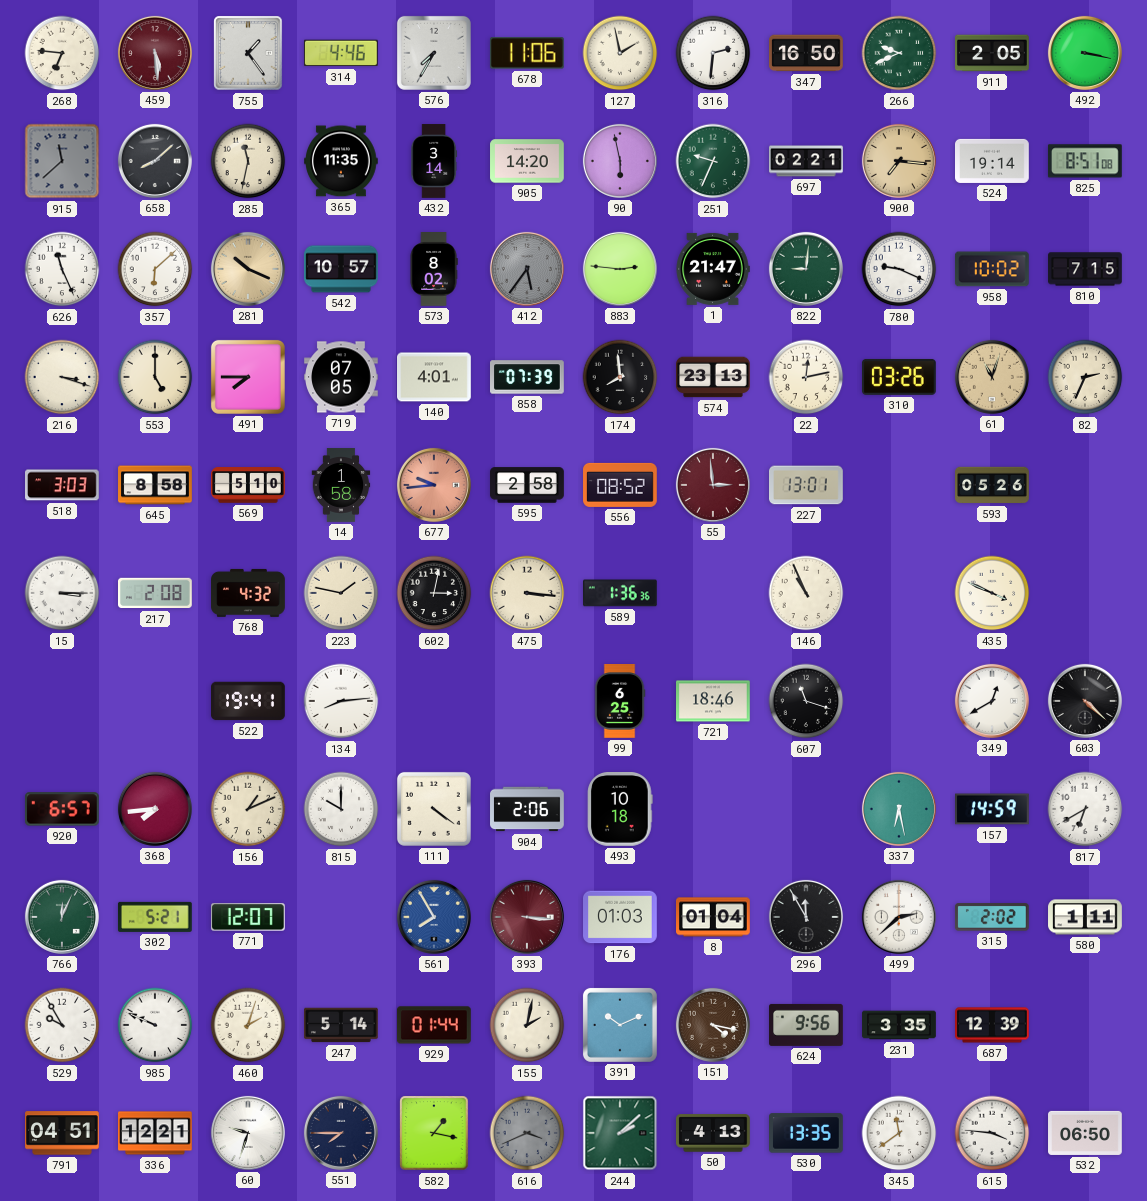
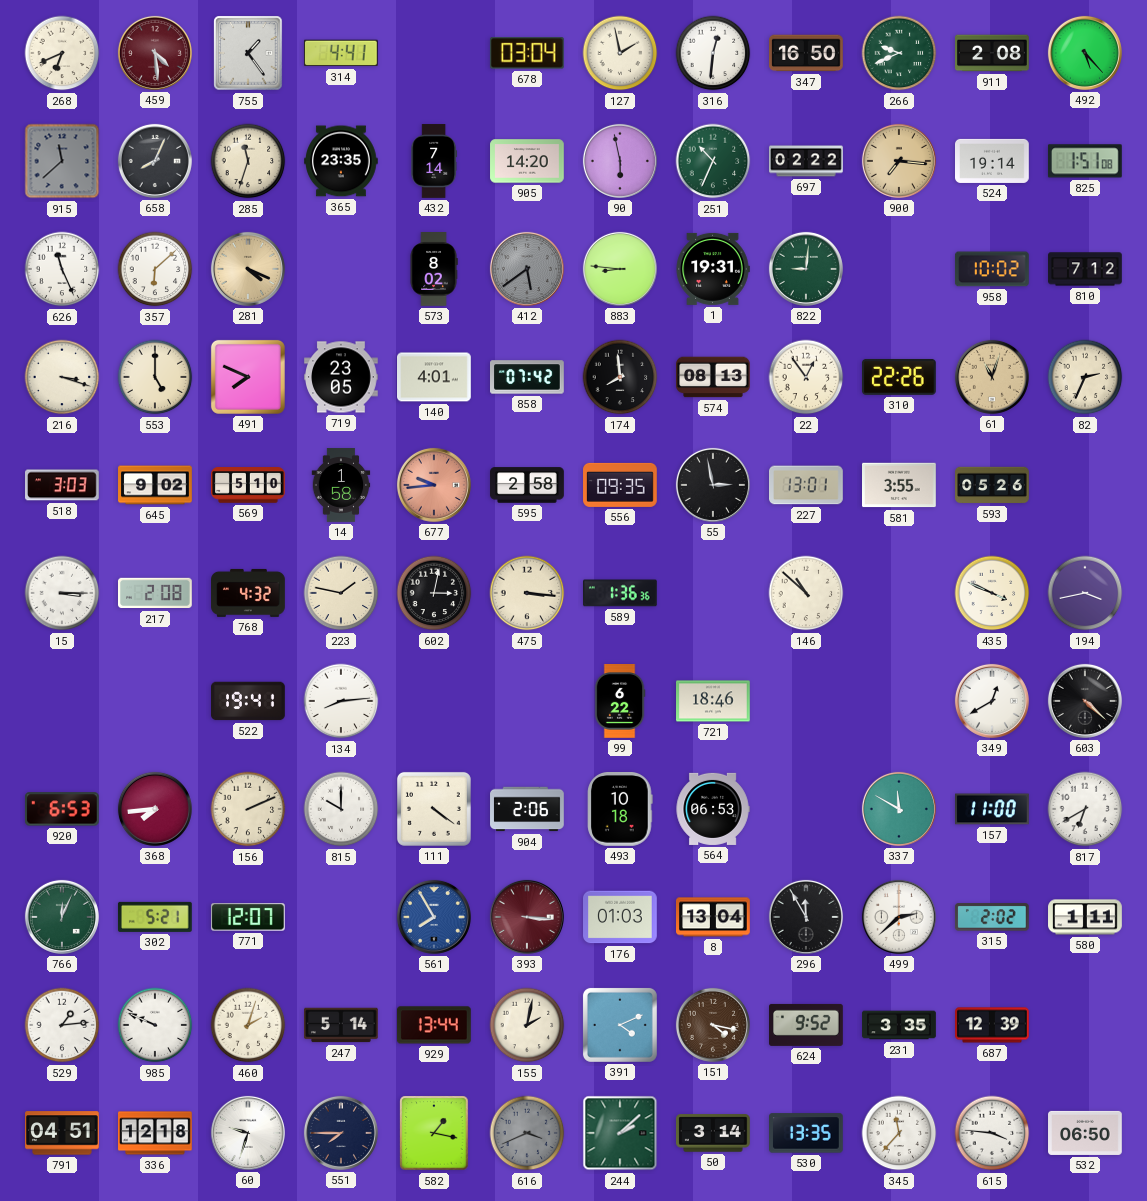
268: 6:46 -> 6:41 (62, 53)
459: 5:29 -> 4:29 (155, 53)
314: 4:46 -> 4:41 (341, 53)
576: 7:35 -> none (434, 53)
678: 11:06 -> 03:04 (527, 53)
316: 2:31 -> 12:31 (713, 53)
911: 2:05 -> 2:08 (993, 53)
492: 3:17 -> 5:23 (1085, 53)
658: 8:08 -> 8:04 (155, 161)
285: 11:32 -> 11:33 (248, 161)
365: 11:35 -> 23:35 (342, 161)
432: 3:14 -> 7:14 (434, 161)
251: 9:34 -> 10:34 (713, 161)
697: 02:21 -> 02:22 (806, 161)
825: 8:51 -> 1:51 (1085, 161)
281: 10:19 -> 4:19 (248, 269)
542: 10:57 -> none (341, 269)
412: 5:36 -> 5:39 (527, 269)
883: 2:46 -> 8:46 (620, 269)
1: 21:47 -> 19:31 (713, 269)
780: 9:19 -> none (899, 269)
810: 7:15 -> 7:12 (1085, 269)
491: 7:45 -> 7:49 (248, 377)
719: 07:05 -> 23:05 (341, 377)
858: 07:39 -> 07:42 (528, 377)
574: 23:13 -> 08:13 (713, 377)
22: 12:13 -> 12:54 (806, 377)
310: 03:26 -> 22:26 (899, 377)
645: 8:58 -> 9:02 (155, 485)
556: 08:52 -> 09:35 (620, 485)
55: 2:59 -> 2:58 (713, 485)
55 dial: burgundy -> black (713, 485)
581: none -> 3:55 (900, 485)
146: 10:56 -> 10:52 (806, 593)
194: none -> 3:43 (1085, 593)
99: 6:25 -> 6:22 (620, 701)
607: 11:18 -> none (806, 701)
920: 6:57 -> 6:53 (62, 809)
156: 1:11 -> 2:11 (248, 809)
564: none -> 06:53 (713, 809)
337: 6:28 -> 11:50 (899, 809)
157: 14:59 -> 11:00 (993, 809)
8: 01:04 -> 13:04 (714, 917)
529: 9:55 -> 1:14 (62, 1025)
929: 01:44 -> 13:44 (435, 1025)
391: 10:11 -> 4:11 (620, 1025)
624: 9:56 -> 9:52 (807, 1025)
336: 12:21 -> 12:18 (155, 1133)
50: 4:13 -> 3:14 (714, 1133)
345: 11:39 -> 11:37 (899, 1133)
